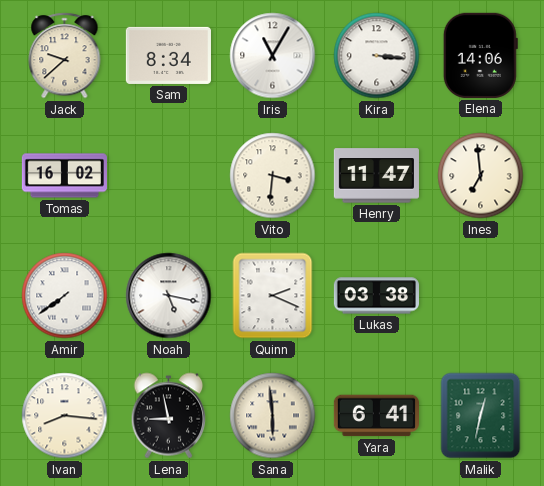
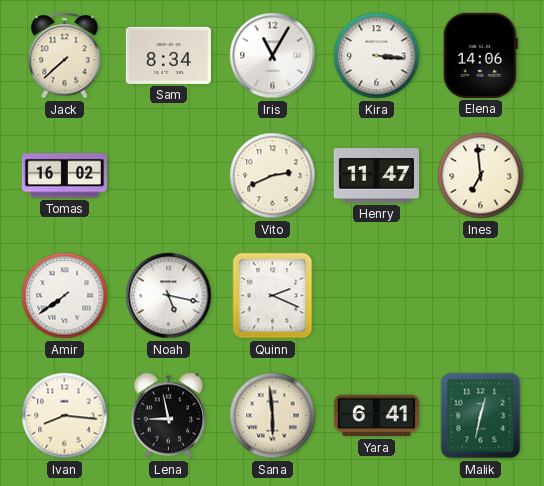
Jack: 9:38 -> 7:38 (65, 56)
Vito: 3:31 -> 2:41 (273, 176)
Lukas: 03:38 -> none (376, 296)
